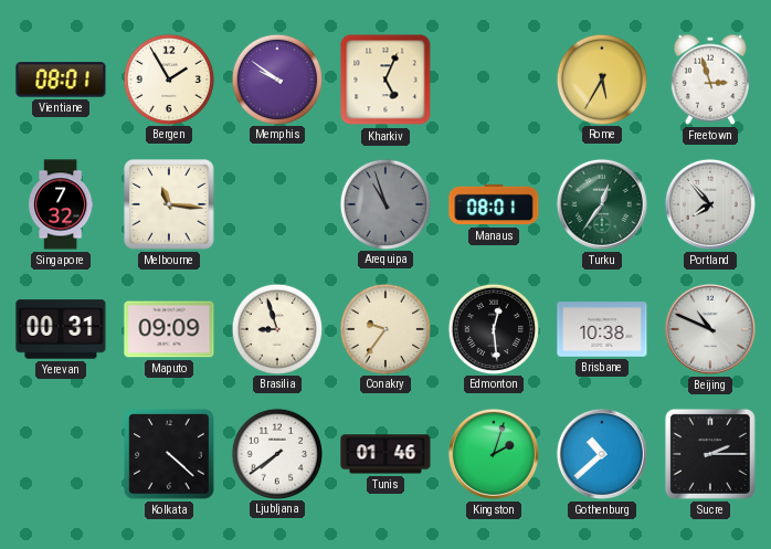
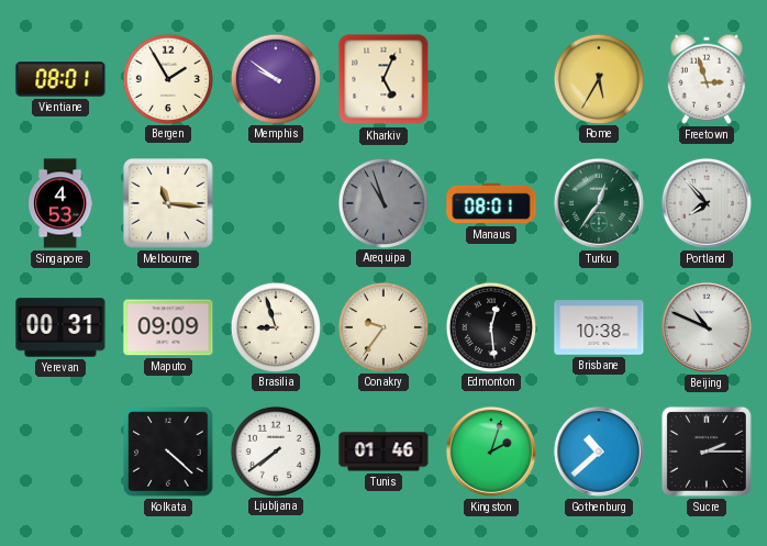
Singapore: 7:32 -> 4:53 (60, 203)
